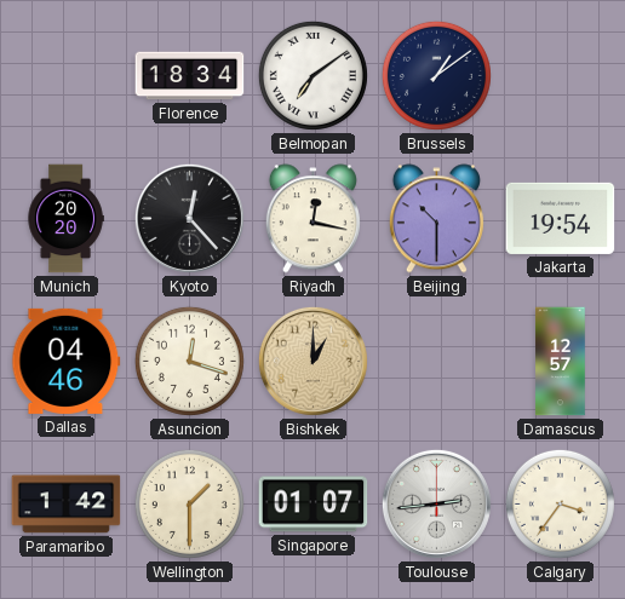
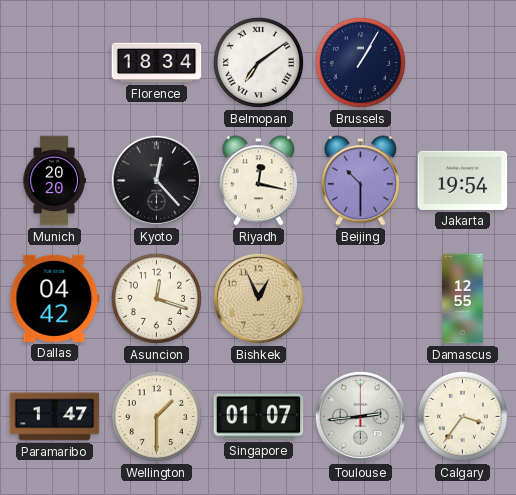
Brussels: 1:09 -> 1:05 (360, 62)
Dallas: 04:46 -> 04:42 (55, 298)
Bishkek: 1:00 -> 12:56 (258, 298)
Damascus: 12:57 -> 12:55 (463, 299)
Paramaribo: 1:42 -> 1:47 (55, 417)
